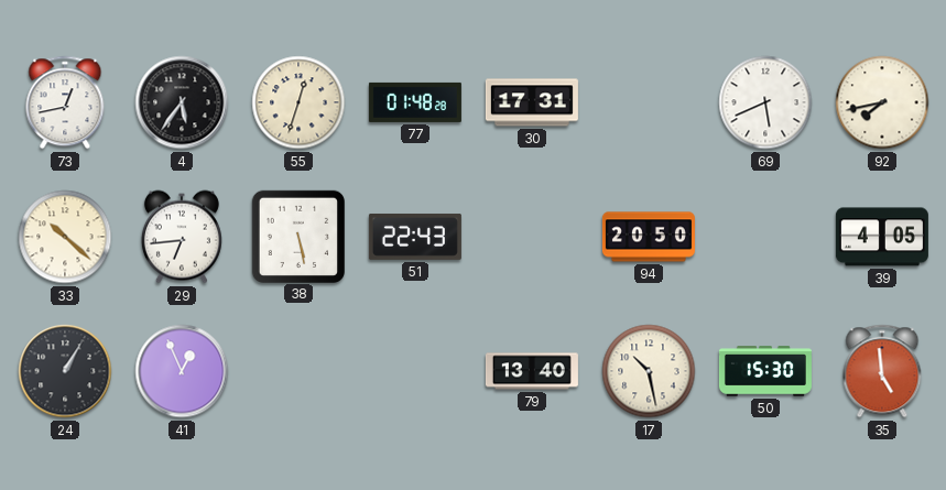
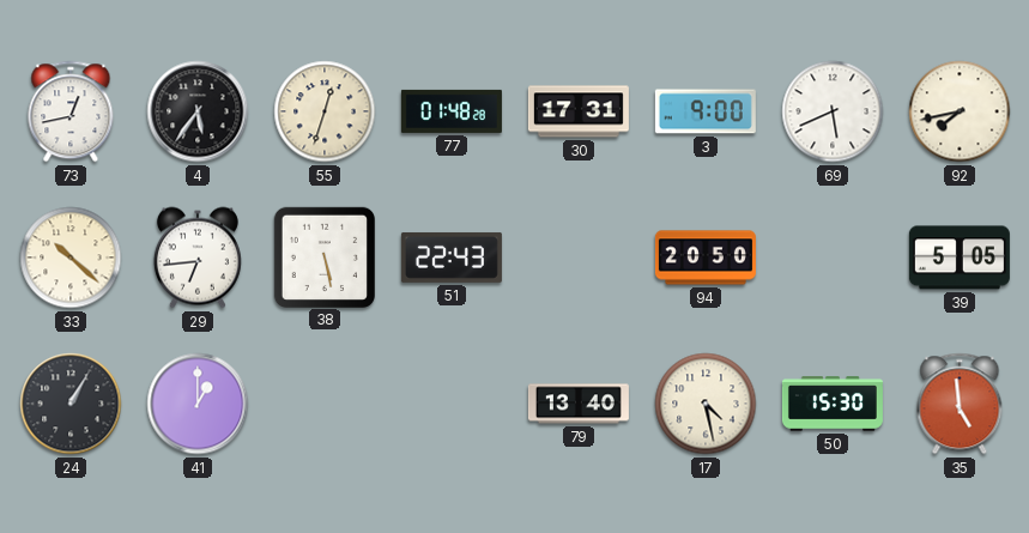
3: none -> 9:00 (706, 111)
39: 4:05 -> 5:05 (960, 258)
41: 12:56 -> 1:00 (198, 404)
17: 10:28 -> 4:28 (706, 404)
